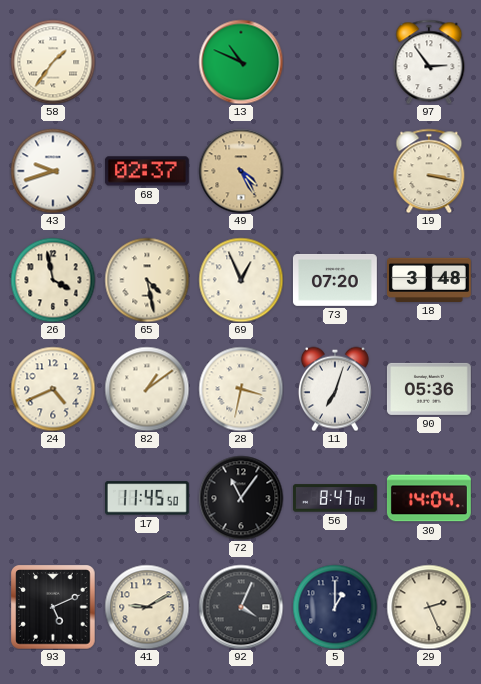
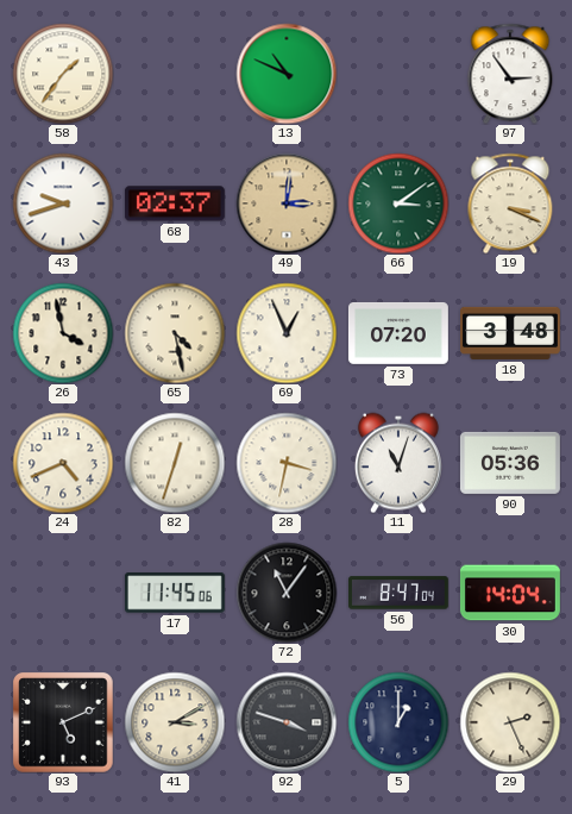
49: 4:25 -> 3:01 (287, 203)
66: none -> 3:09 (398, 203)
19: 3:17 -> 3:19 (510, 203)
82: 1:09 -> 12:33 (175, 463)
11: 7:03 -> 11:03 (398, 463)
17: 11:45:50 -> 11:45:06 (175, 593)
41: 9:10 -> 3:10 (175, 722)
92: 4:04 -> 3:48 (287, 722)
